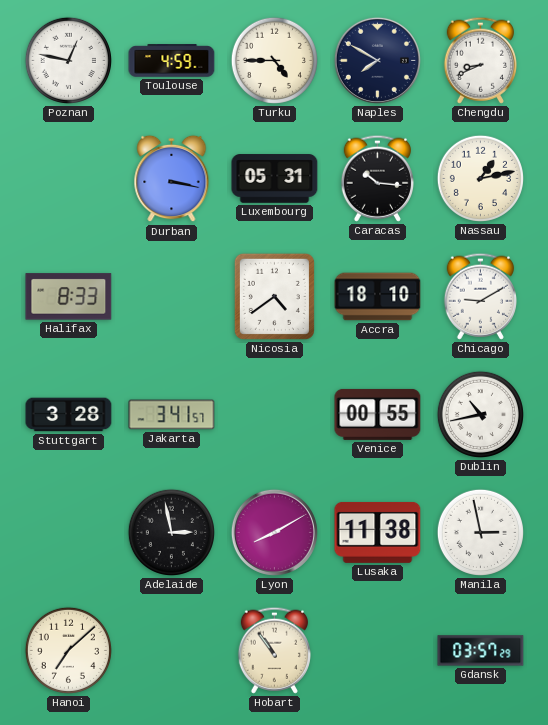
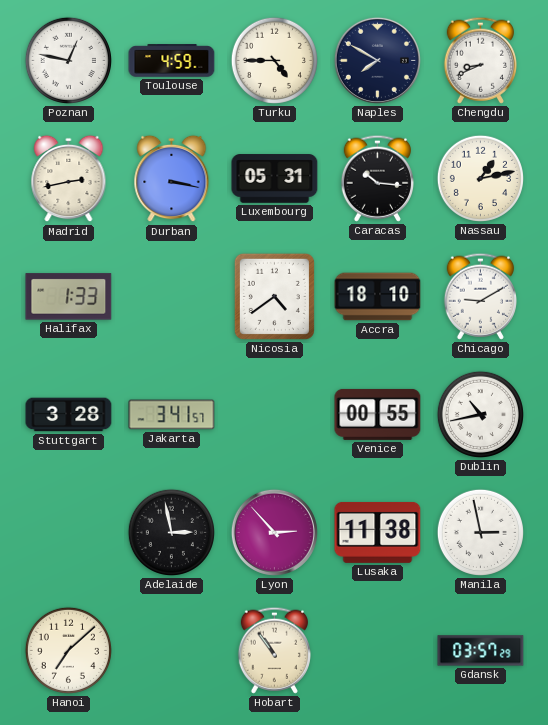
Madrid: none -> 2:43 (69, 179)
Halifax: 8:33 -> 1:33 (69, 297)
Lyon: 8:10 -> 2:53 (274, 532)
